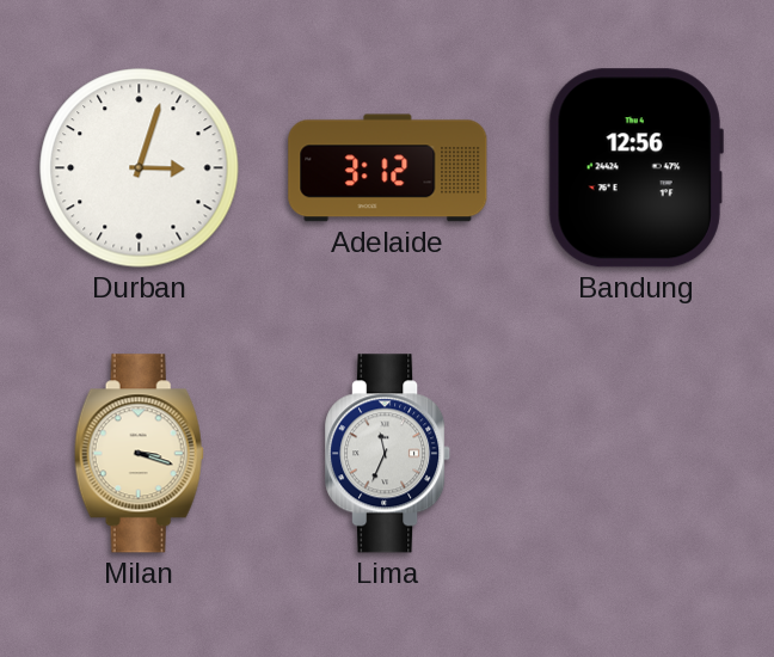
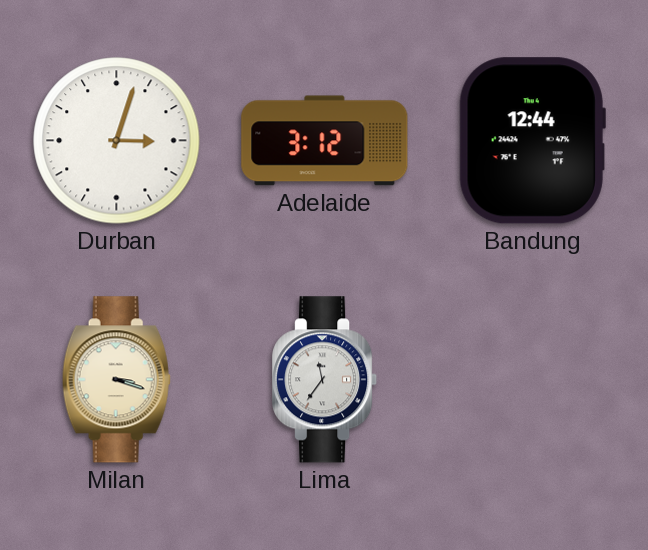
Bandung: 12:56 -> 12:44 (532, 141)
Lima: 11:34 -> 11:36 (325, 380)
